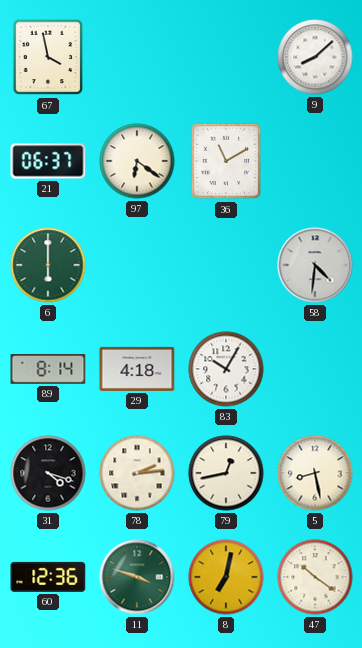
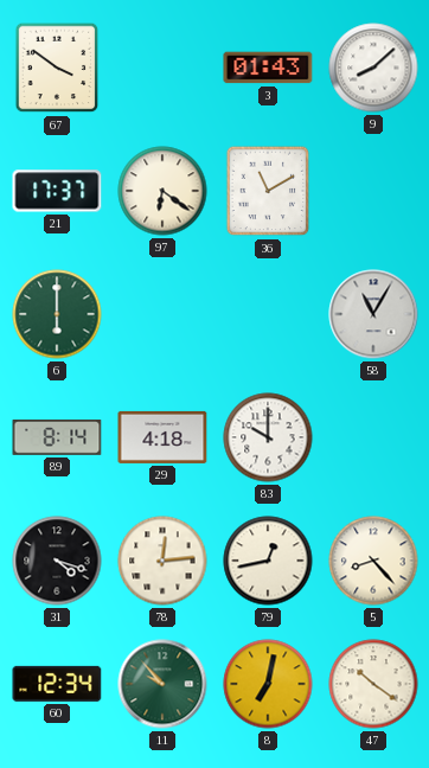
67: 3:58 -> 3:51 (57, 68)
3: none -> 01:43 (268, 68)
21: 06:37 -> 17:37 (57, 191)
58: 4:31 -> 11:05 (373, 314)
83: 10:05 -> 10:00 (268, 437)
78: 2:14 -> 12:14 (162, 561)
5: 8:28 -> 8:23 (373, 561)
60: 12:36 -> 12:34 (57, 684)
11: 3:48 -> 9:53 (162, 684)
